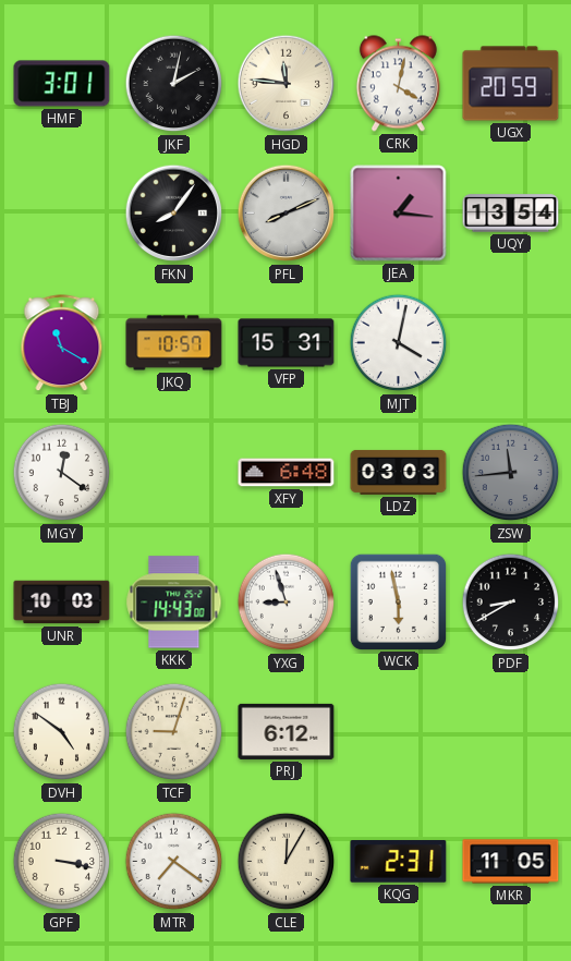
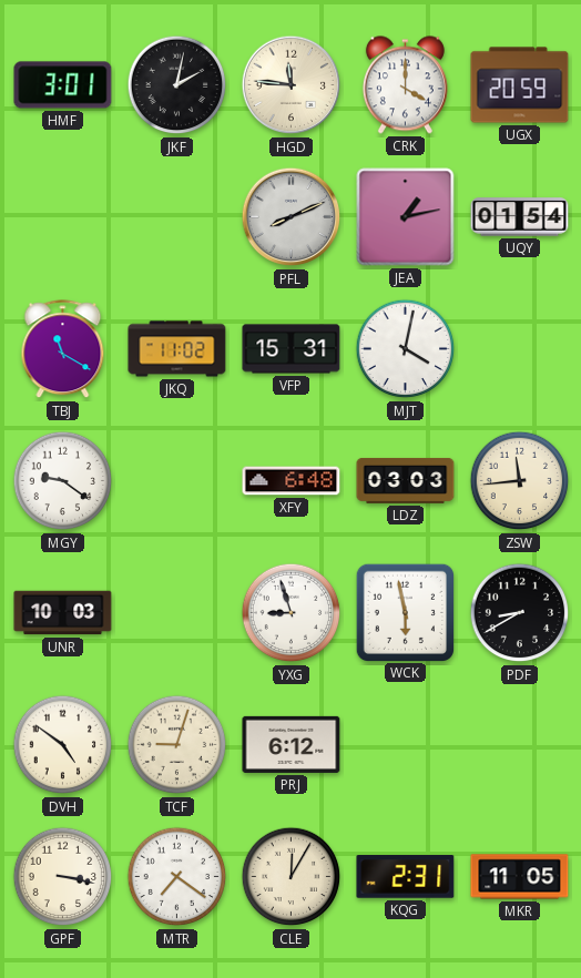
CRK: 4:02 -> 4:00 (405, 85)
FKN: 8:06 -> none (174, 214)
JEA: 1:16 -> 1:13 (406, 217)
UQY: 13:54 -> 01:54 (520, 217)
JKQ: 10:57 -> 11:02 (177, 349)
MGY: 12:21 -> 9:21 (63, 481)
ZSW dial: grey -> cream (520, 481)
KKK: 14:43 -> none (174, 603)
